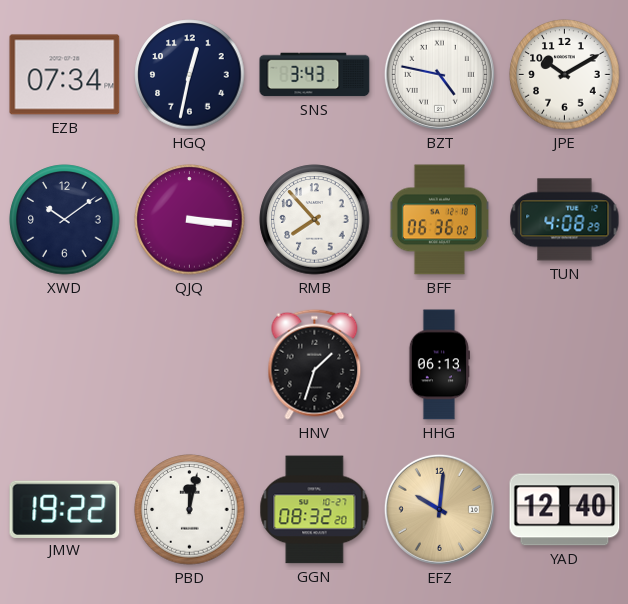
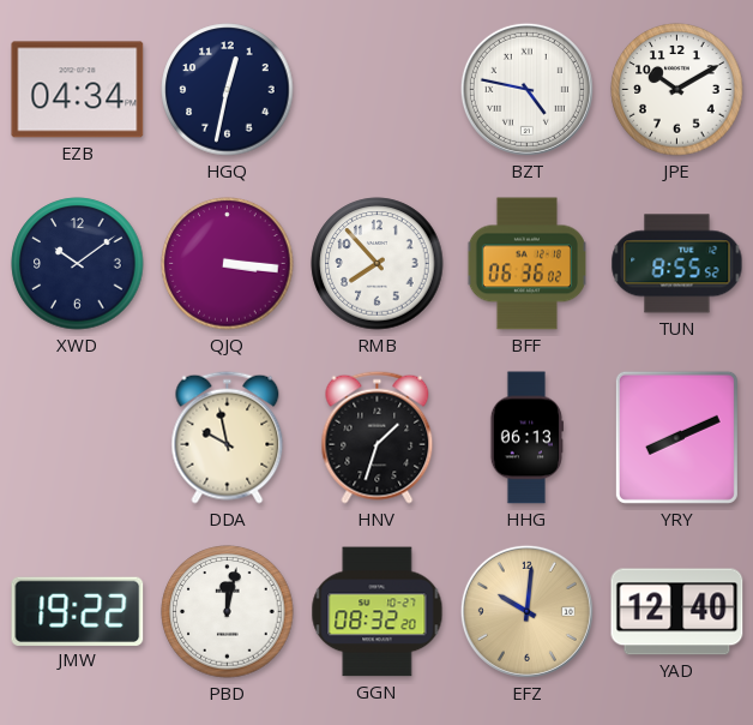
EZB: 07:34 -> 04:34 (78, 90)
SNS: 3:43 -> none (315, 75)
TUN: 4:08 -> 8:55 (677, 264)
DDA: none -> 9:58 (228, 437)
YRY: none -> 8:11 (676, 437)
